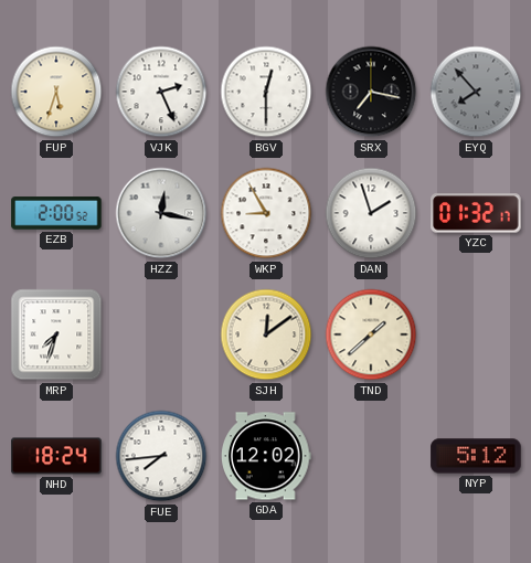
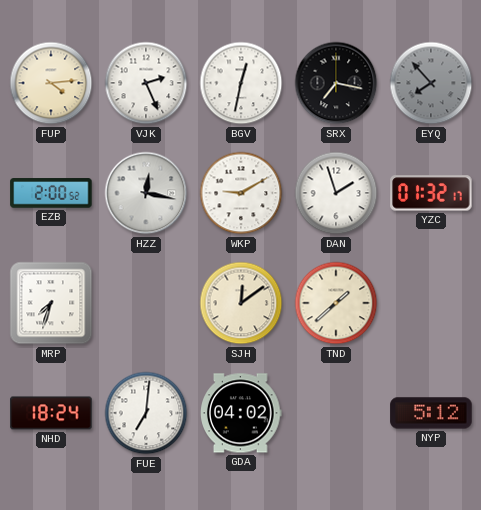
FUP: 5:33 -> 4:14 (51, 83)
BGV: 12:30 -> 12:32 (241, 83)
WKP: 8:55 -> 9:10 (241, 193)
FUE: 7:44 -> 7:01 (146, 413)
GDA: 12:02 -> 04:02 (242, 413)
